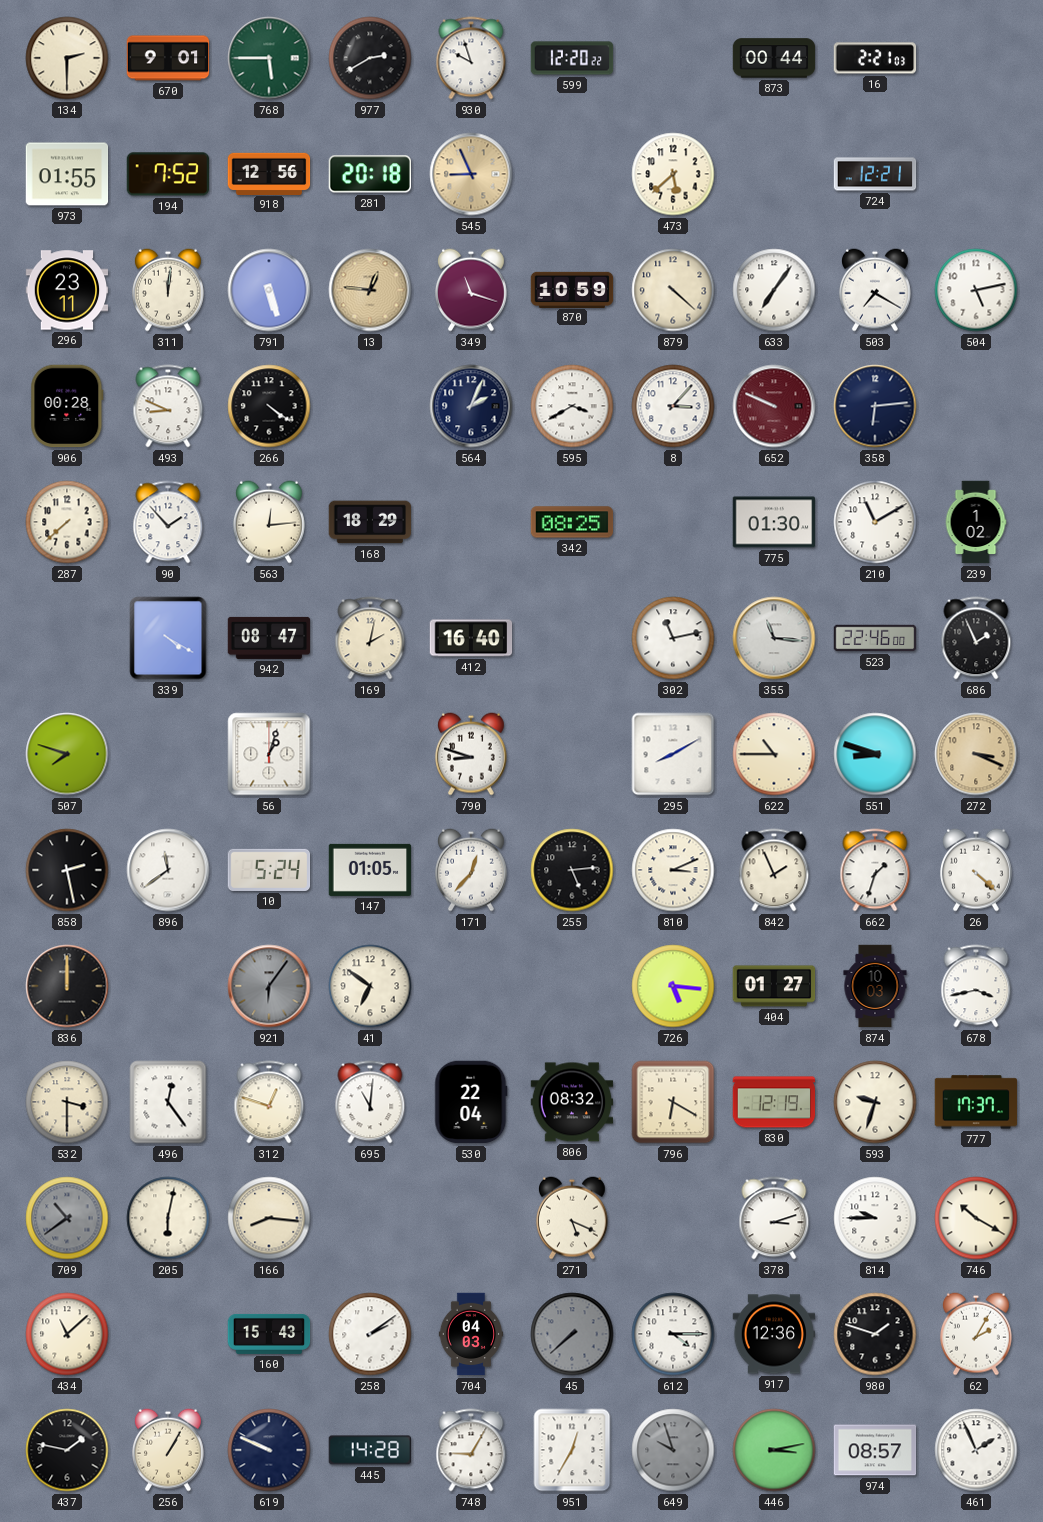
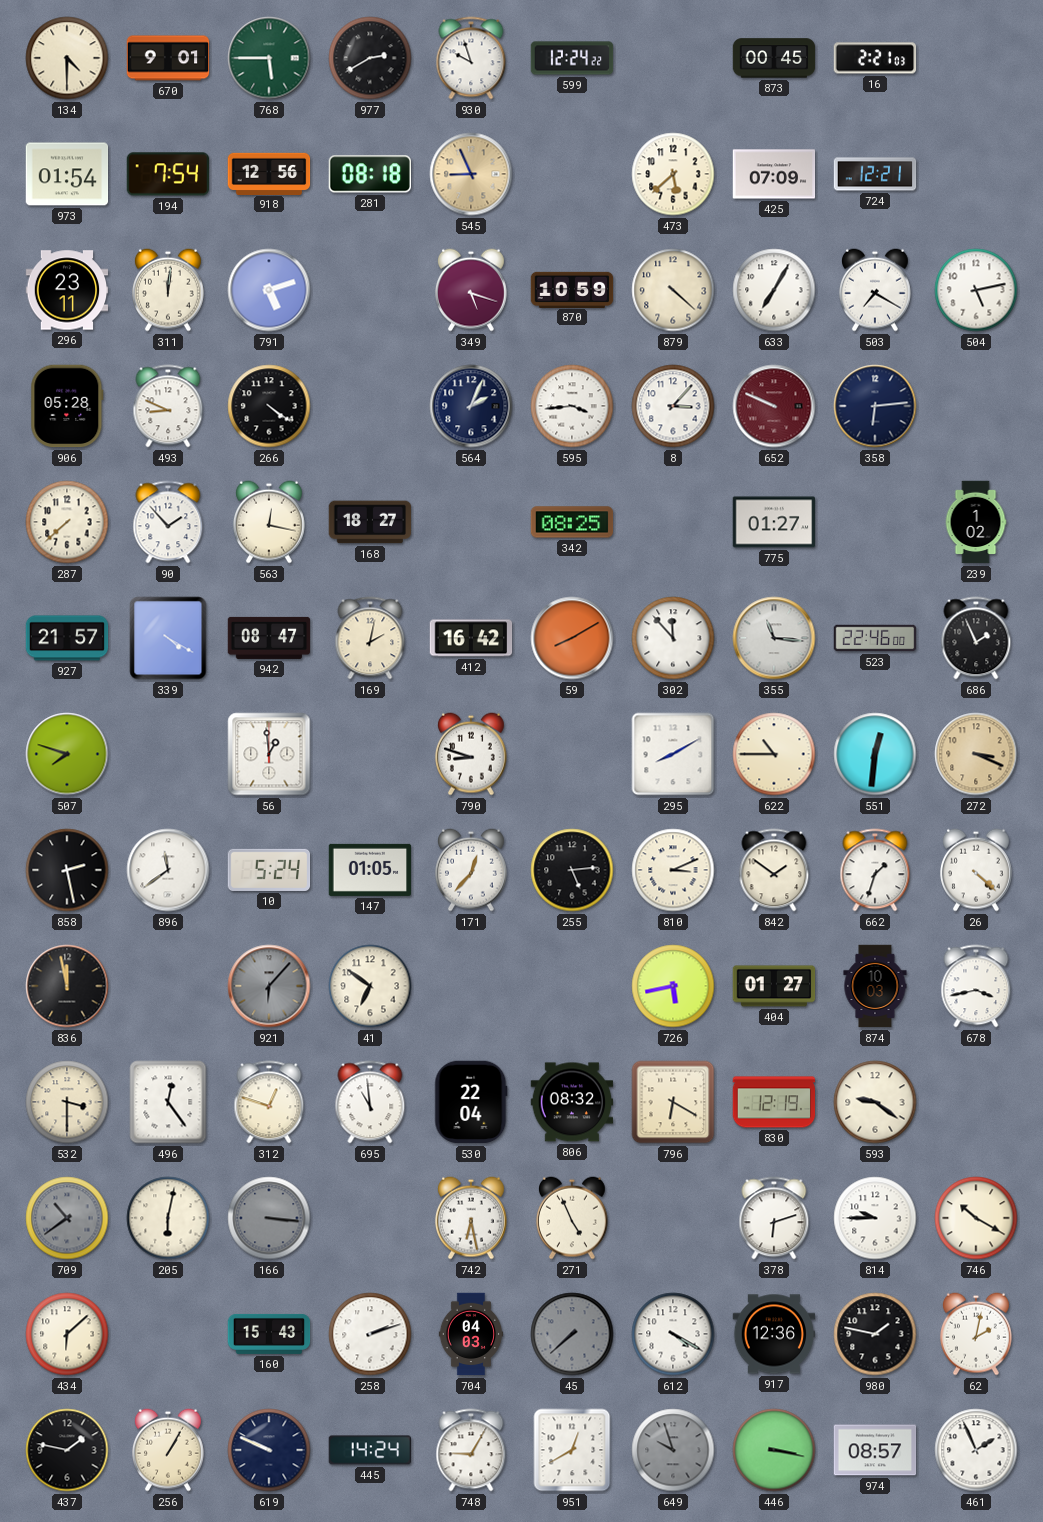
134: 2:30 -> 4:30 (67, 58)
599: 12:20 -> 12:24 (572, 58)
873: 00:44 -> 00:45 (774, 58)
973: 01:55 -> 01:54 (67, 174)
194: 7:52 -> 7:54 (168, 174)
281: 20:18 -> 08:18 (369, 174)
425: none -> 07:09 (774, 174)
791: 5:27 -> 5:12 (269, 290)
13: 12:46 -> none (370, 290)
349: 11:18 -> 5:18 (471, 290)
633: 7:06 -> 7:05 (774, 290)
906: 00:28 -> 05:28 (67, 406)
595: 3:40 -> 3:44 (572, 406)
563: 12:14 -> 12:17 (269, 522)
168: 18:29 -> 18:27 (370, 522)
775: 01:30 -> 01:27 (774, 522)
210: 11:10 -> none (875, 522)
927: none -> 21:57 (67, 638)
412: 16:40 -> 16:42 (471, 638)
59: none -> 8:10 (572, 638)
302: 11:13 -> 11:53 (673, 638)
56: 1:03 -> 12:59 (269, 754)
551: 8:48 -> 12:31 (875, 754)
842: 1:56 -> 1:51 (774, 870)
836: 12:00 -> 11:58 (67, 986)
921: 6:06 -> 6:07 (269, 986)
726: 5:16 -> 5:43 (673, 986)
695: 11:01 -> 10:59 (370, 1102)
593: 9:33 -> 9:21 (875, 1102)
777: 17:37 -> none (976, 1102)
166: 8:16 -> 3:16 (269, 1218)
166 dial: cream -> grey (269, 1218)
742: none -> 6:28 (471, 1218)
271: 5:19 -> 4:56 (572, 1218)
378: 3:12 -> 6:12 (774, 1218)
434: 11:08 -> 6:08 (67, 1334)
258: 2:09 -> 2:12 (370, 1334)
612: 4:15 -> 4:20 (673, 1334)
980: 1:48 -> 1:47 (875, 1334)
62: 2:05 -> 2:02 (976, 1334)
445: 14:28 -> 14:24 (369, 1450)
951: 12:35 -> 12:40 (572, 1450)
446: 3:13 -> 3:17 (774, 1450)
